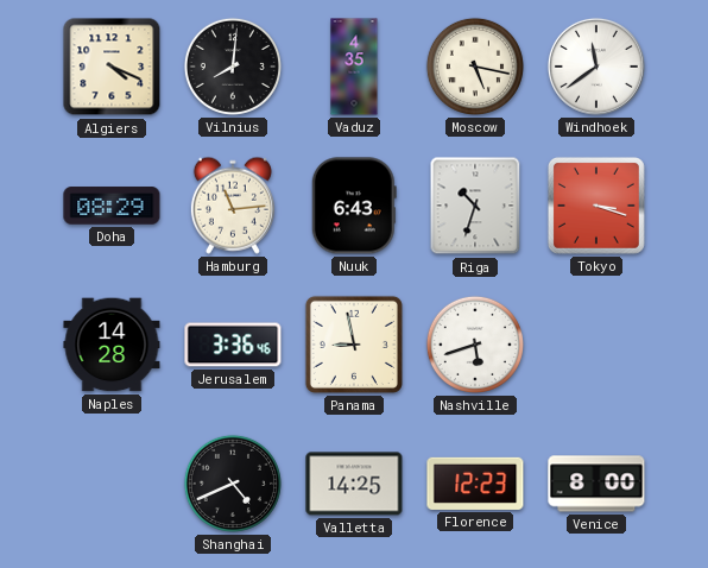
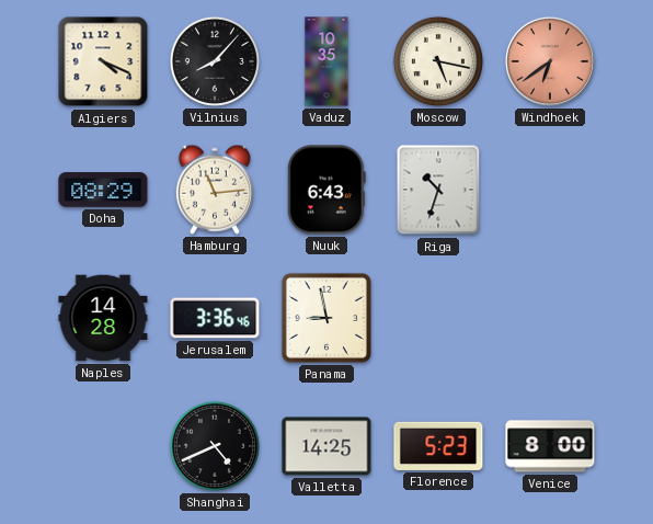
Vilnius: 8:01 -> 8:07 (215, 61)
Vaduz: 4:35 -> 10:35 (326, 61)
Windhoek: 11:39 -> 6:39 (550, 61)
Windhoek dial: white -> salmon (550, 61)
Tokyo: 3:18 -> none (596, 206)
Nashville: 5:42 -> none (475, 345)
Florence: 12:23 -> 5:23 (438, 446)
